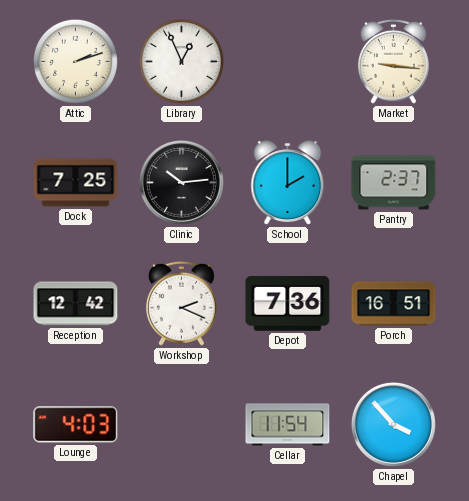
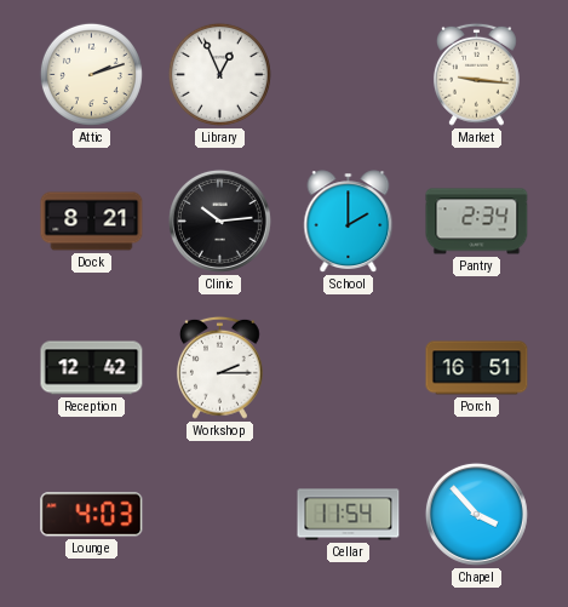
Dock: 7:25 -> 8:21 (92, 222)
Pantry: 2:37 -> 2:34 (477, 222)
Workshop: 2:19 -> 2:15 (219, 367)
Depot: 7:36 -> none (288, 303)
